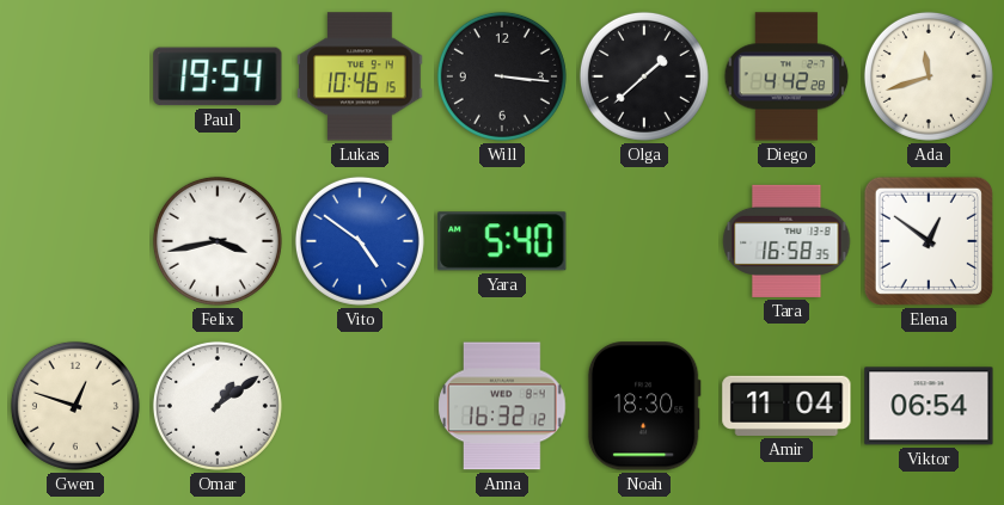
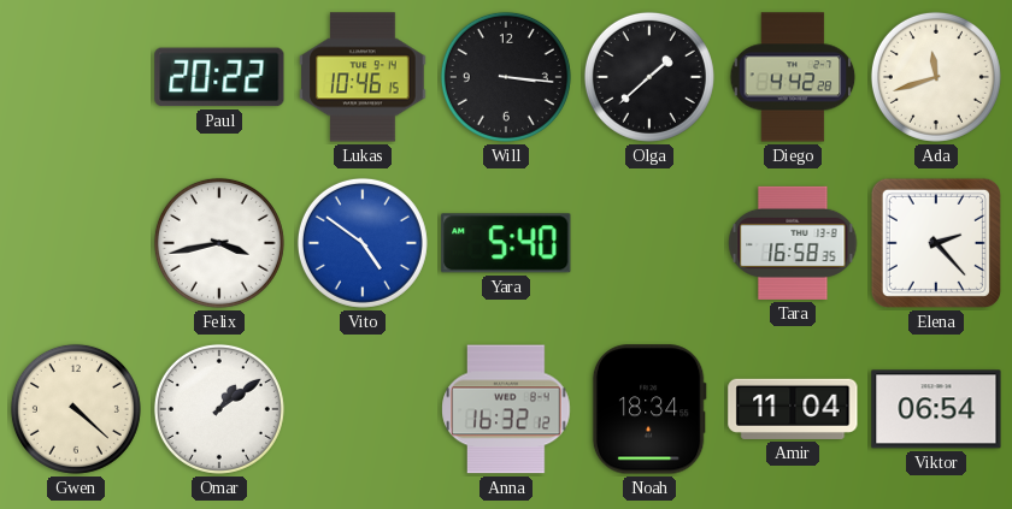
Paul: 19:54 -> 20:22 (219, 77)
Elena: 12:51 -> 2:23 (936, 243)
Gwen: 12:48 -> 4:22 (76, 409)
Noah: 18:30 -> 18:34 (649, 409)
